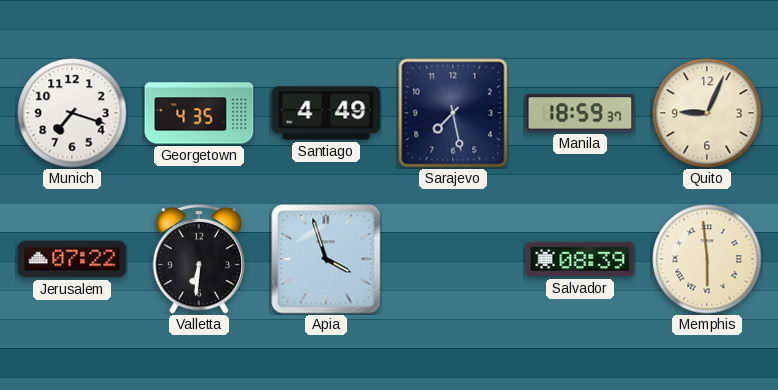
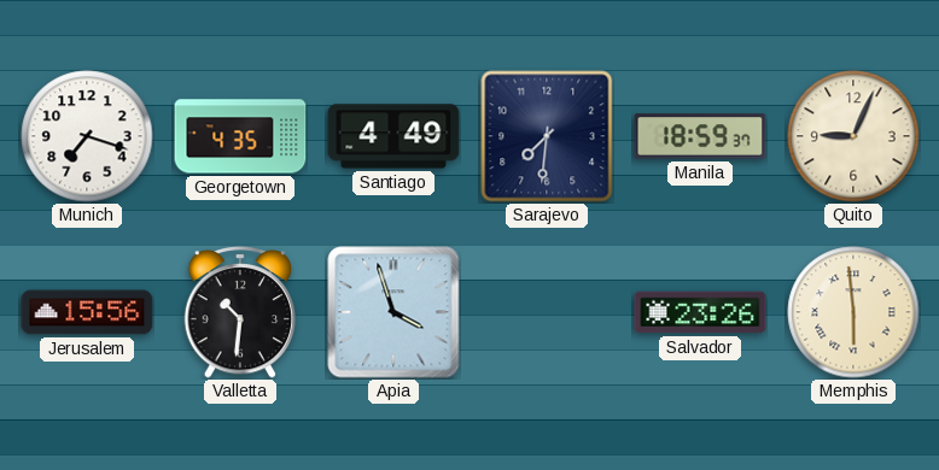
Sarajevo: 7:28 -> 7:31 (547, 136)
Jerusalem: 07:22 -> 15:56 (87, 312)
Valletta: 6:31 -> 10:31 (240, 312)
Salvador: 08:39 -> 23:26 (700, 312)
